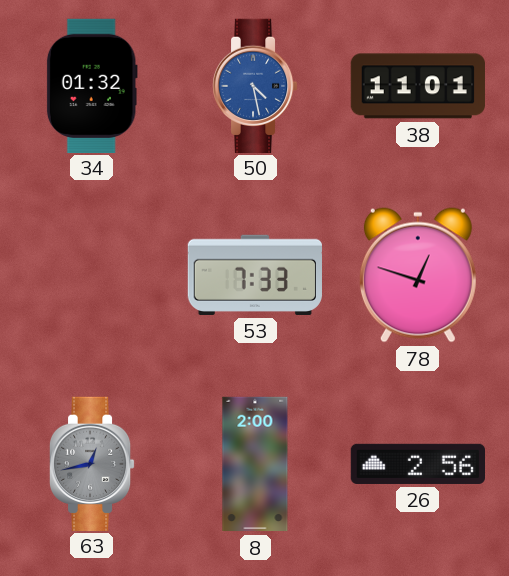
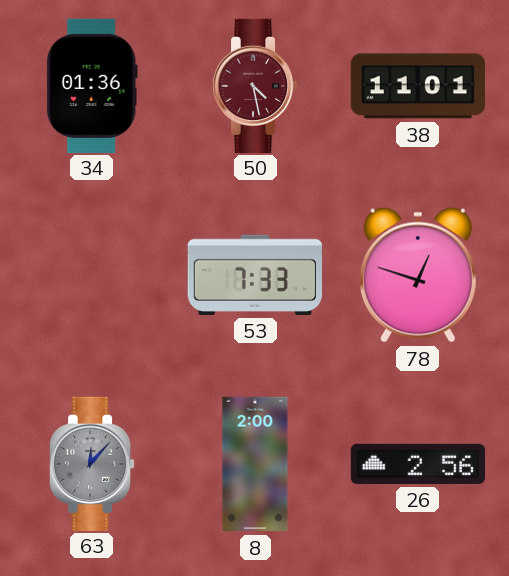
34: 01:32 -> 01:36 (92, 85)
50 dial: blue -> burgundy (255, 85)
63: 12:43 -> 12:07 (92, 463)
